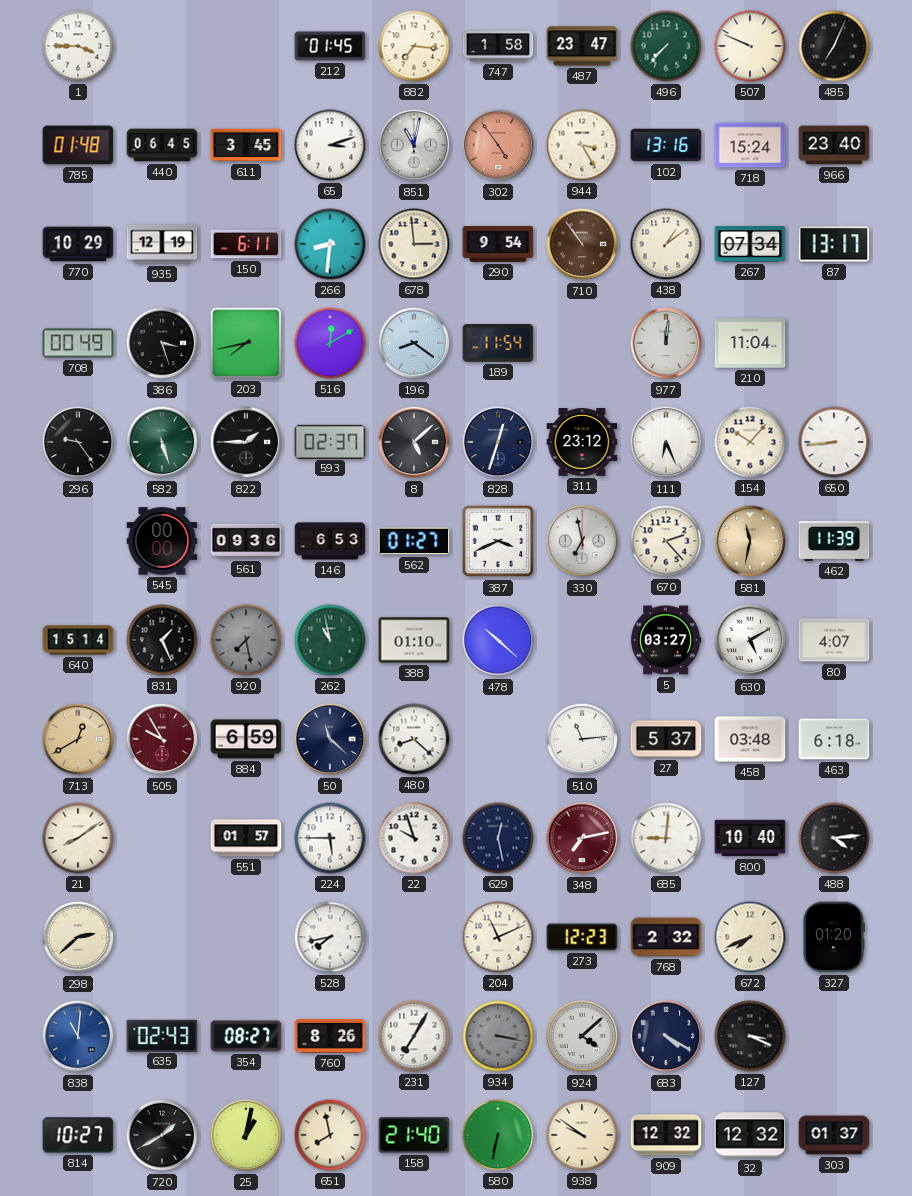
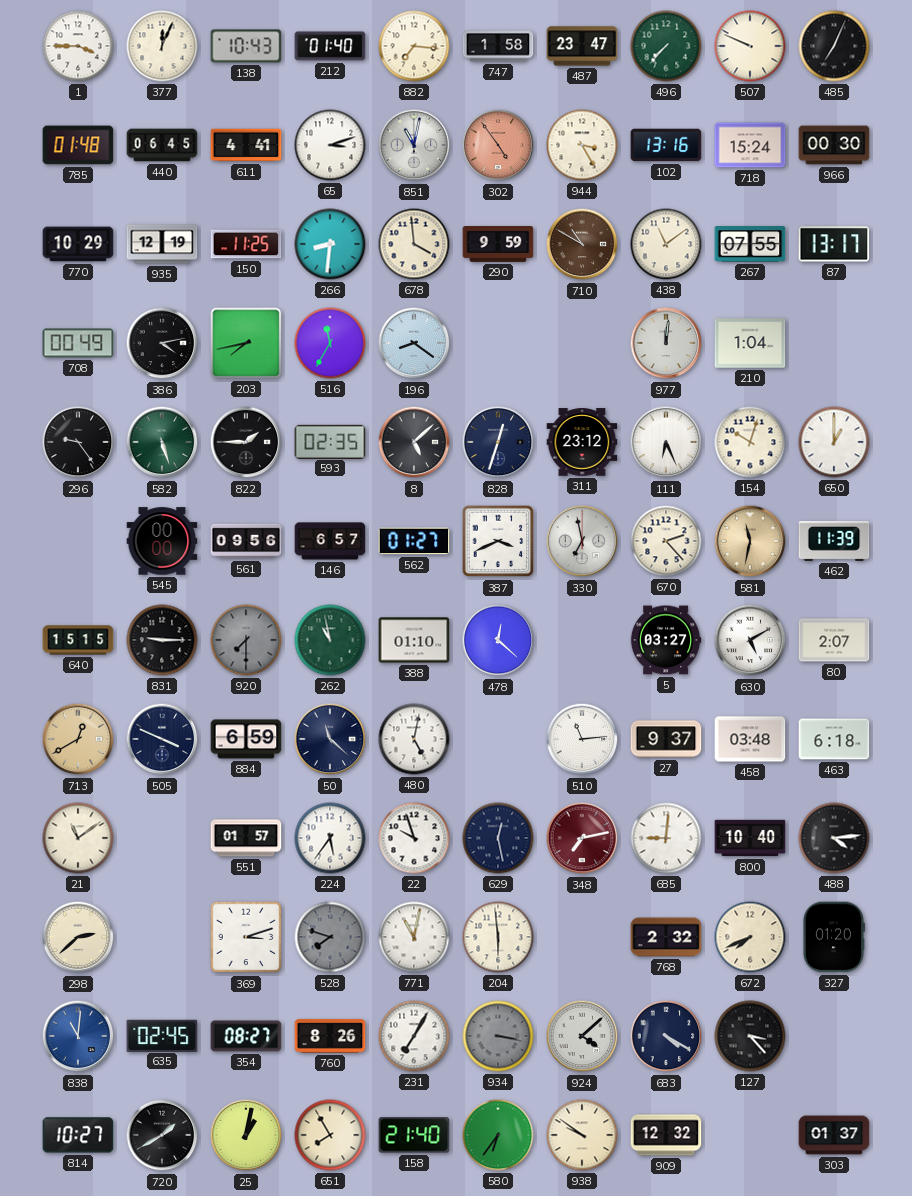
377: none -> 12:04 (162, 46)
138: none -> 10:43 (246, 46)
212: 01:45 -> 01:40 (330, 46)
611: 3:45 -> 4:41 (246, 145)
966: 23:40 -> 00:30 (834, 145)
150: 6:11 -> 11:25 (246, 244)
678: 2:59 -> 3:59 (414, 244)
290: 9:54 -> 9:59 (498, 245)
710: 10:54 -> 10:50 (582, 244)
438: 1:09 -> 11:09 (666, 244)
267: 07:34 -> 07:55 (750, 244)
386: 3:27 -> 4:13 (162, 343)
516: 12:10 -> 11:35 (330, 343)
189: 11:54 -> none (498, 344)
210: 11:04 -> 1:04 (750, 343)
593: 02:37 -> 02:35 (330, 441)
154: 10:07 -> 10:03 (750, 442)
650: 8:44 -> 1:00 (834, 442)
561: 09:36 -> 09:56 (246, 541)
146: 6:53 -> 6:57 (330, 541)
640: 15:14 -> 15:15 (78, 640)
831: 1:26 -> 9:15 (162, 640)
920: 7:28 -> 7:30 (246, 640)
478: 10:22 -> 12:22 (498, 640)
80: 4:07 -> 2:07 (834, 640)
505: 9:55 -> 3:49 (162, 739)
505 dial: burgundy -> navy (162, 739)
480: 8:22 -> 5:02 (414, 739)
27: 5:37 -> 9:37 (666, 739)
21: 8:09 -> 11:09 (78, 838)
224: 5:45 -> 5:36 (330, 838)
369: none -> 3:12 (246, 937)
528: 7:43 -> 7:48 (330, 937)
528 dial: white -> grey (330, 937)
771: none -> 11:02 (414, 937)
204: 11:11 -> 5:59 (498, 937)
273: 12:23 -> none (582, 937)
635: 02:43 -> 02:45 (162, 1035)
127: 3:19 -> 3:23 (750, 1036)
651: 7:58 -> 7:55 (330, 1135)
580: 6:32 -> 6:36 (498, 1135)
32: 12:32 -> none (750, 1135)
